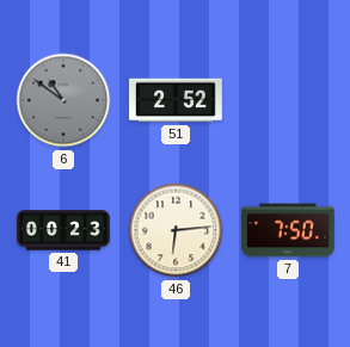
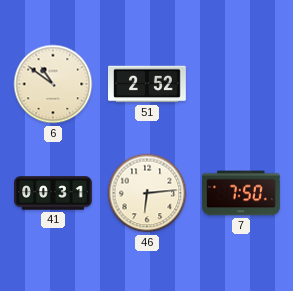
6 dial: grey -> cream (53, 84)
41: 00:23 -> 00:31 (54, 193)
